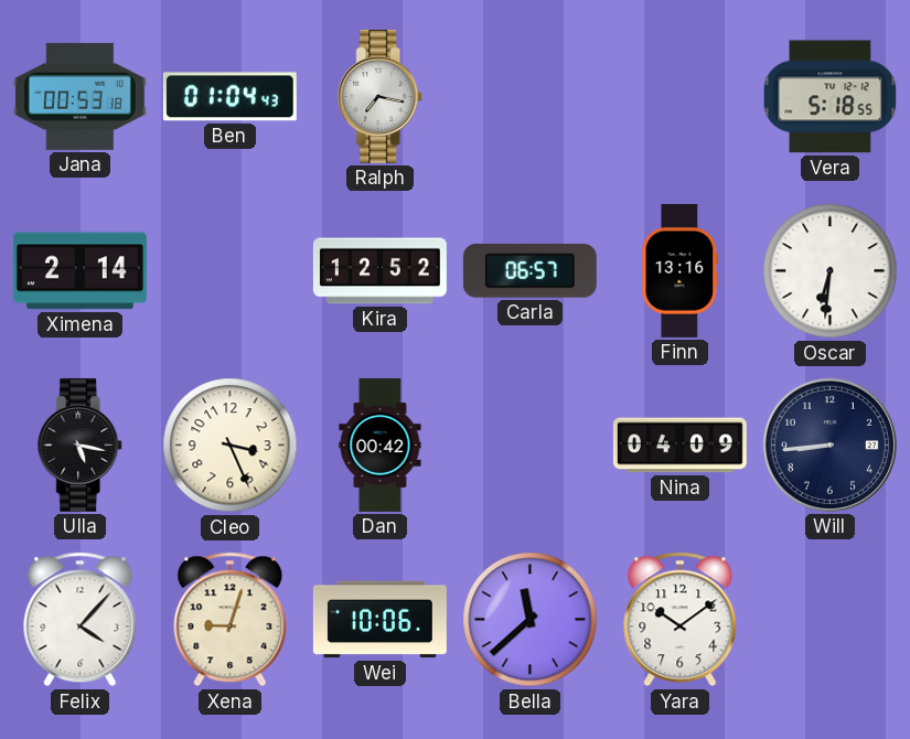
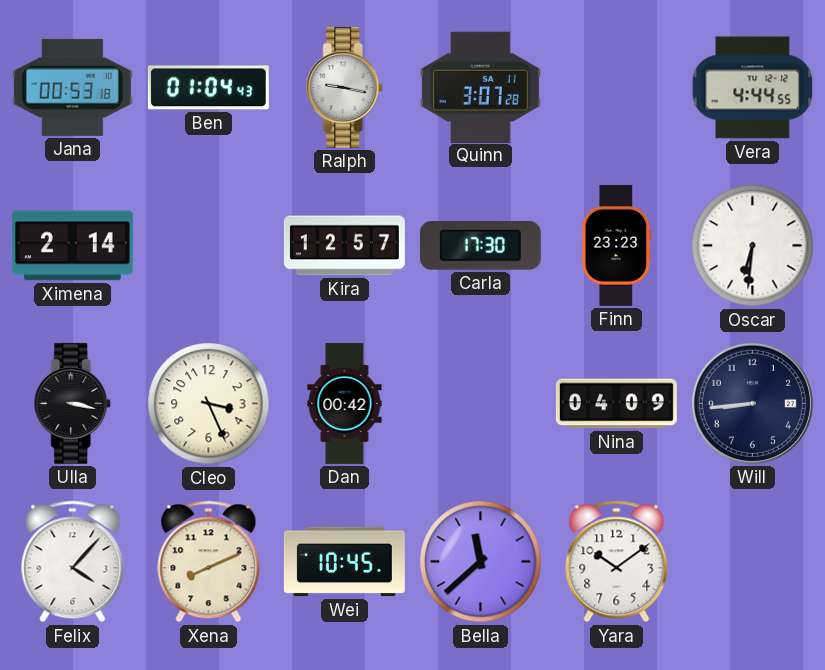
Ralph: 7:17 -> 9:17 (345, 87)
Quinn: none -> 3:07 (480, 87)
Vera: 5:18 -> 4:44 (753, 88)
Kira: 12:52 -> 12:57 (344, 246)
Carla: 06:57 -> 17:30 (480, 246)
Finn: 13:16 -> 23:23 (617, 245)
Ulla: 5:17 -> 3:17 (73, 403)
Xena: 9:03 -> 8:11 (209, 562)
Wei: 10:06 -> 10:45 (344, 562)
